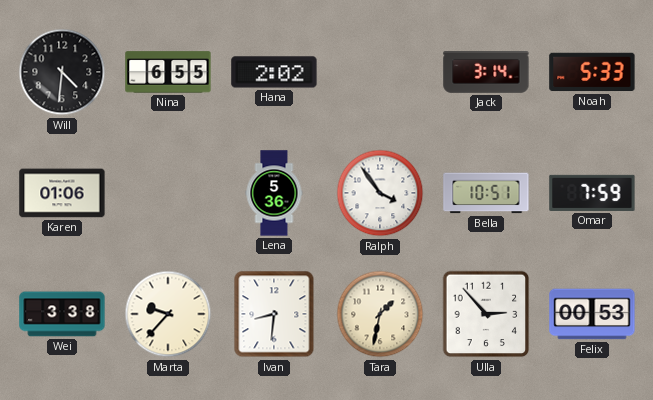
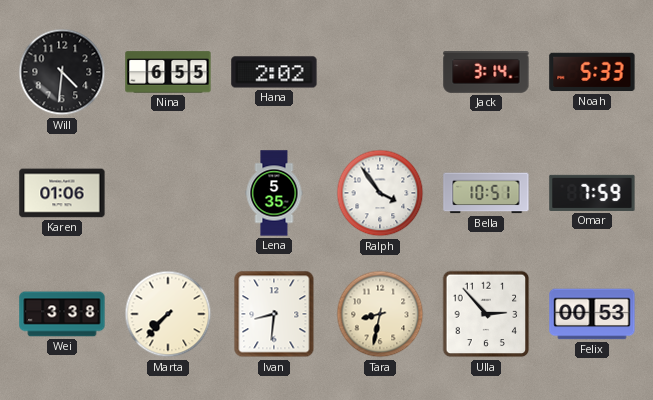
Lena: 5:36 -> 5:35 (274, 193)
Marta: 9:37 -> 7:37 (168, 314)
Tara: 1:32 -> 8:32 (380, 314)
